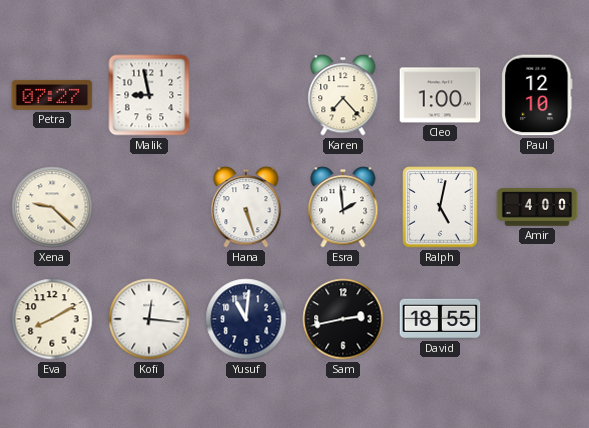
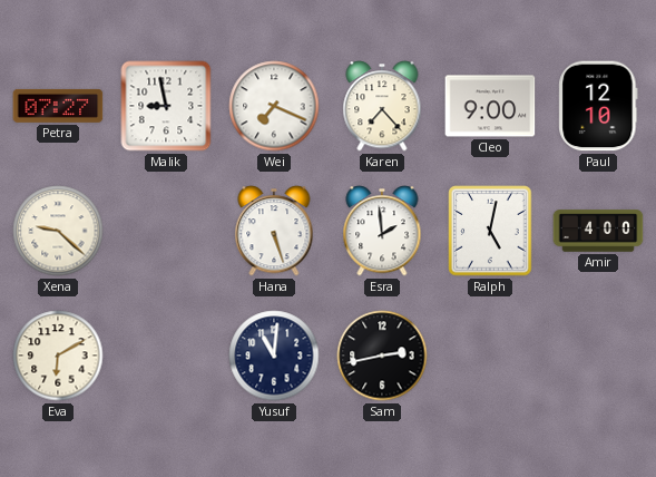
Wei: none -> 7:19 (274, 106)
Cleo: 1:00 -> 9:00 (490, 106)
Eva: 8:10 -> 6:10 (58, 356)
Kofi: 12:16 -> none (149, 319)
David: 18:55 -> none (440, 319)
